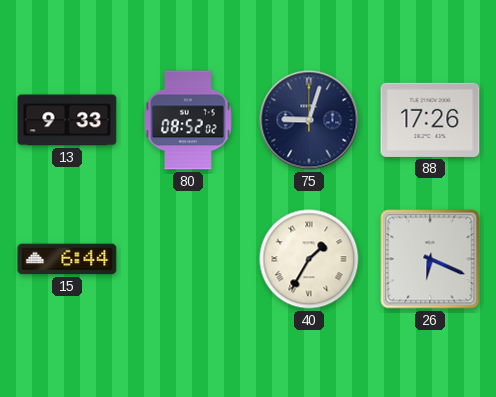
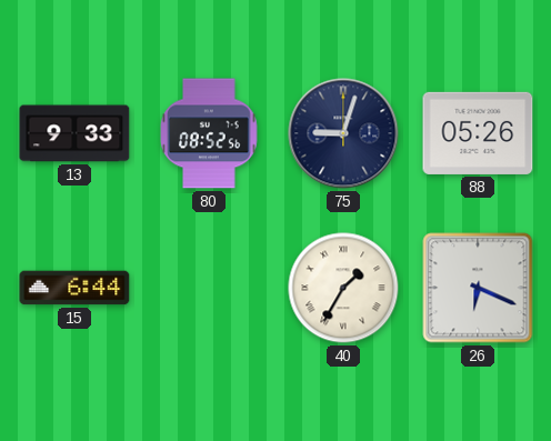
80: 08:52:02 -> 08:52:56 (210, 133)
88: 17:26 -> 05:26 (478, 133)
